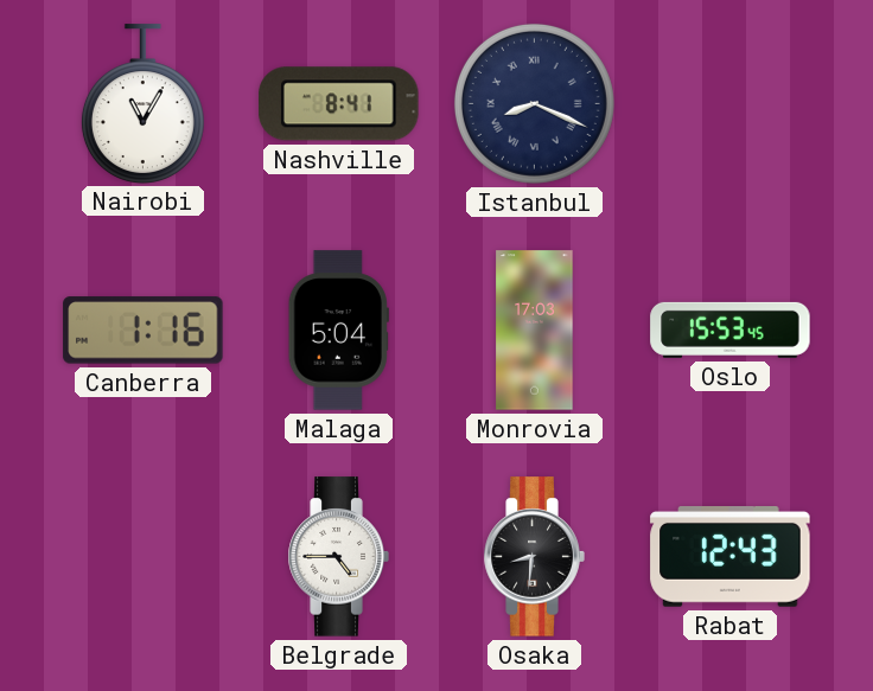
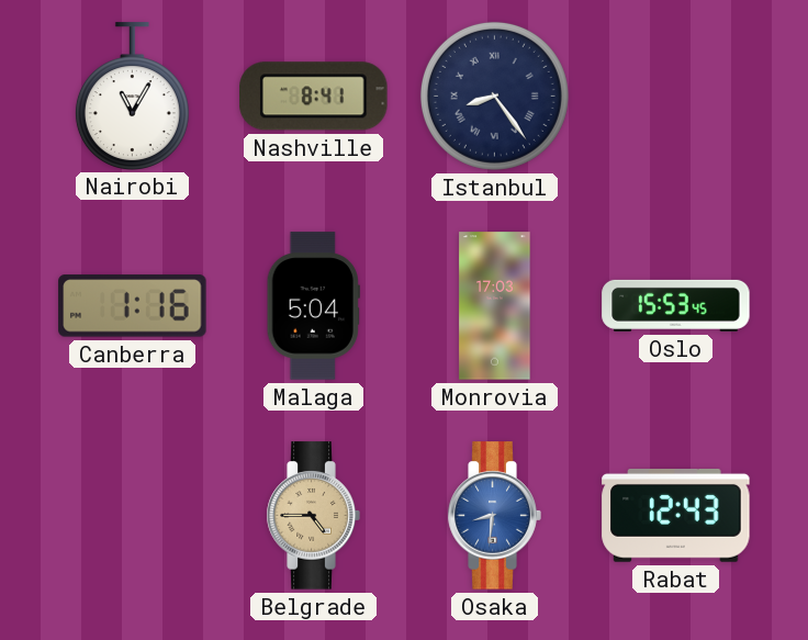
Istanbul: 8:19 -> 8:24 (494, 96)
Belgrade dial: white -> champagne (313, 516)
Osaka dial: black -> blue (494, 516)
